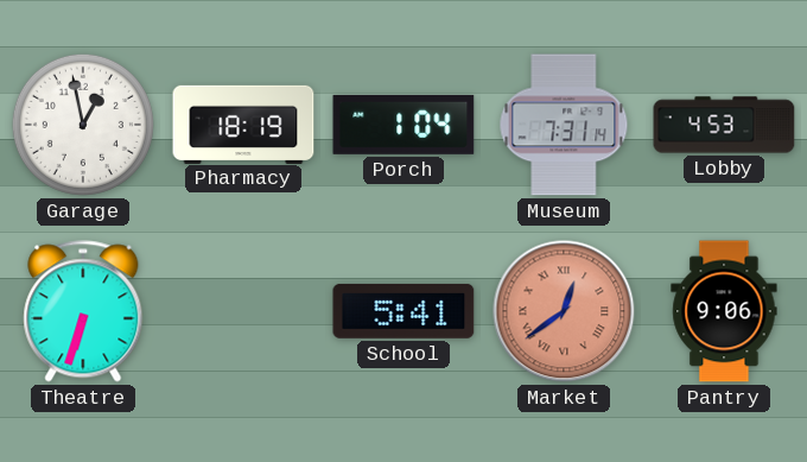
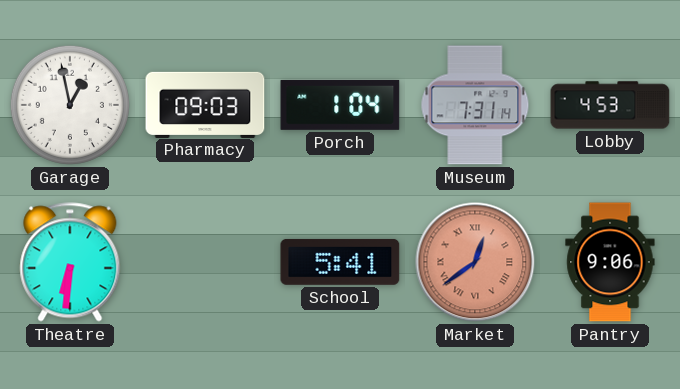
Pharmacy: 18:19 -> 09:03 (205, 104)
Theatre: 6:33 -> 6:31 (70, 262)
